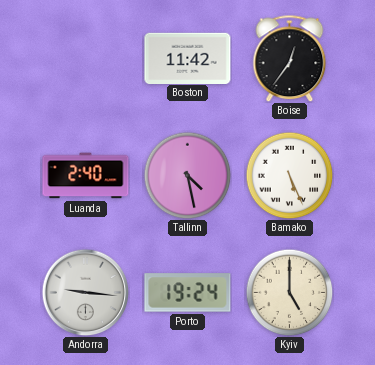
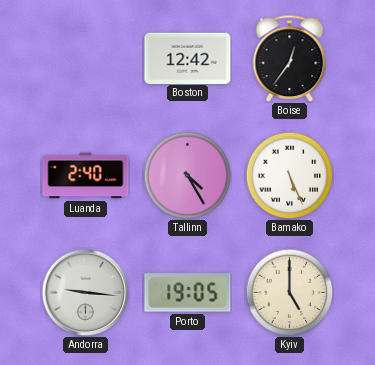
Boston: 11:42 -> 12:42 (188, 58)
Tallinn: 4:28 -> 4:25 (187, 175)
Porto: 19:24 -> 19:05 (188, 293)
